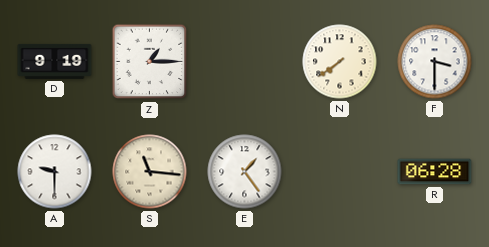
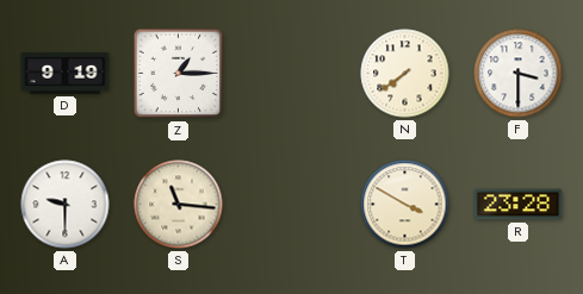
E: 1:24 -> none (245, 172)
T: none -> 3:50 (405, 205)
R: 06:28 -> 23:28 (519, 205)
